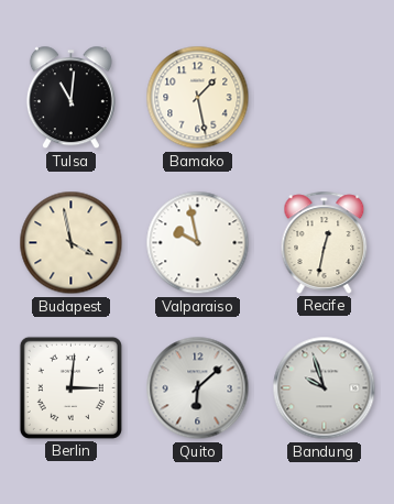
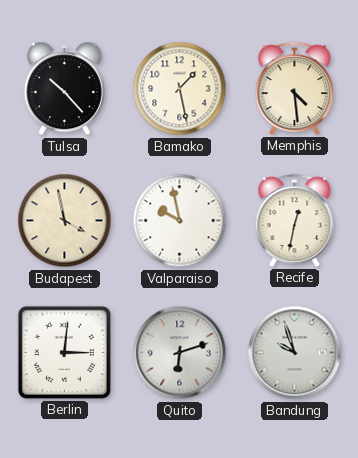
Tulsa: 11:01 -> 10:23 (64, 89)
Memphis: none -> 4:29 (295, 88)
Quito: 6:08 -> 6:12 (180, 353)
